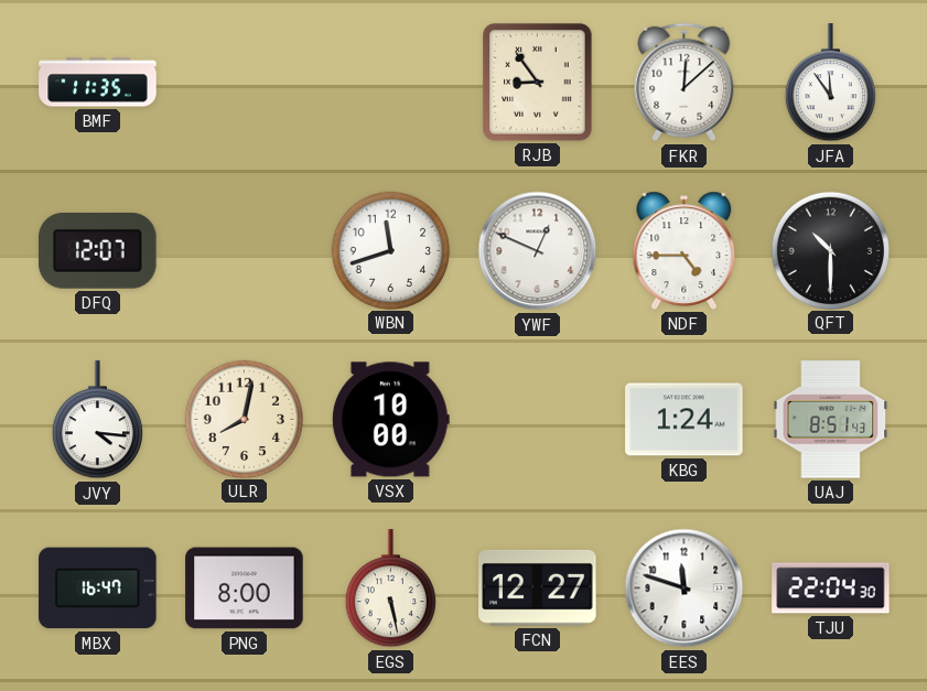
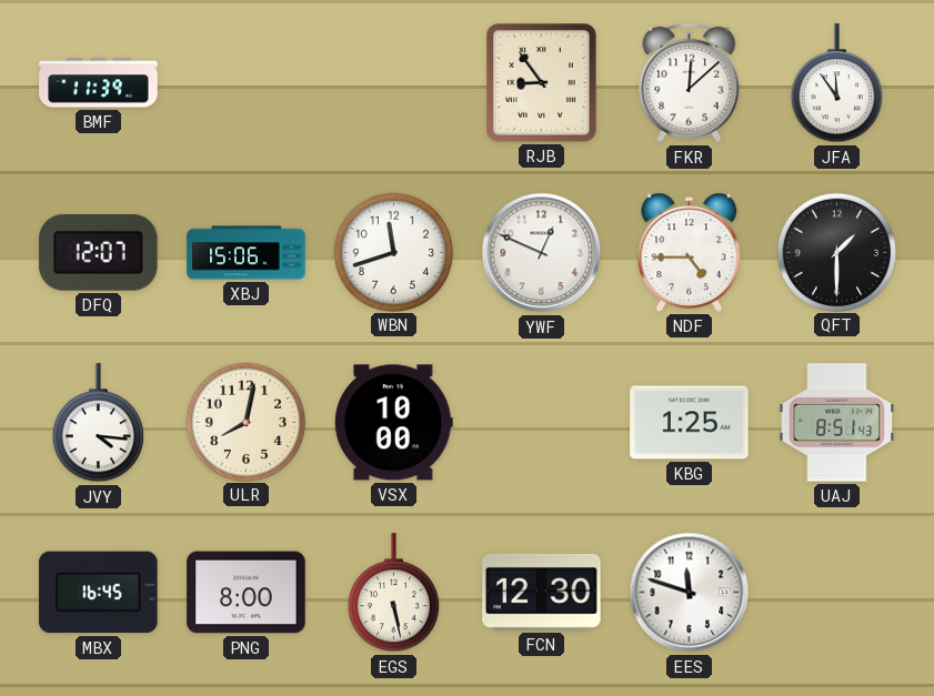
BMF: 11:35 -> 11:39 (99, 83)
XBJ: none -> 15:06 (247, 253)
QFT: 10:30 -> 1:30 (836, 252)
KBG: 1:24 -> 1:25 (690, 423)
MBX: 16:47 -> 16:45 (99, 593)
FCN: 12:27 -> 12:30 (542, 592)
TJU: 22:04 -> none (831, 589)
